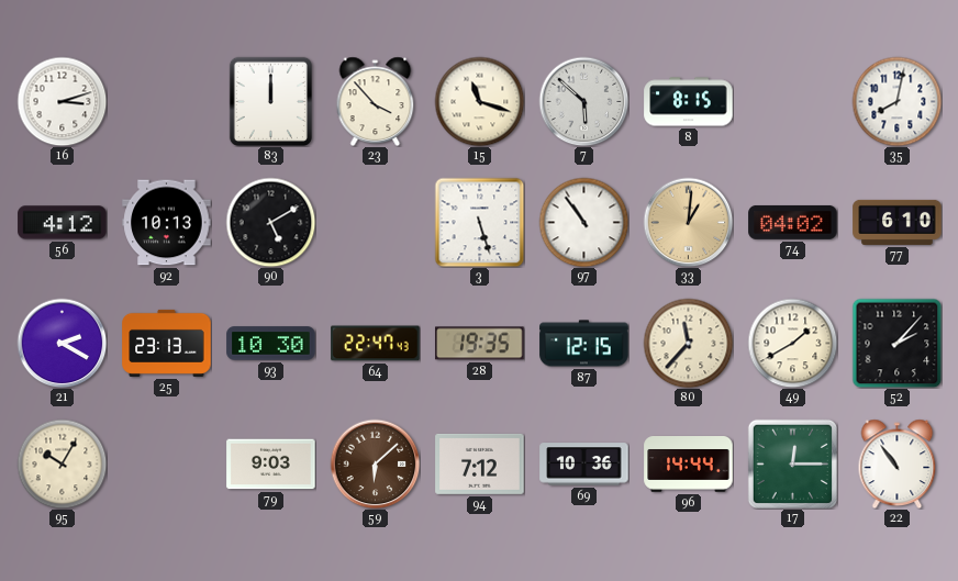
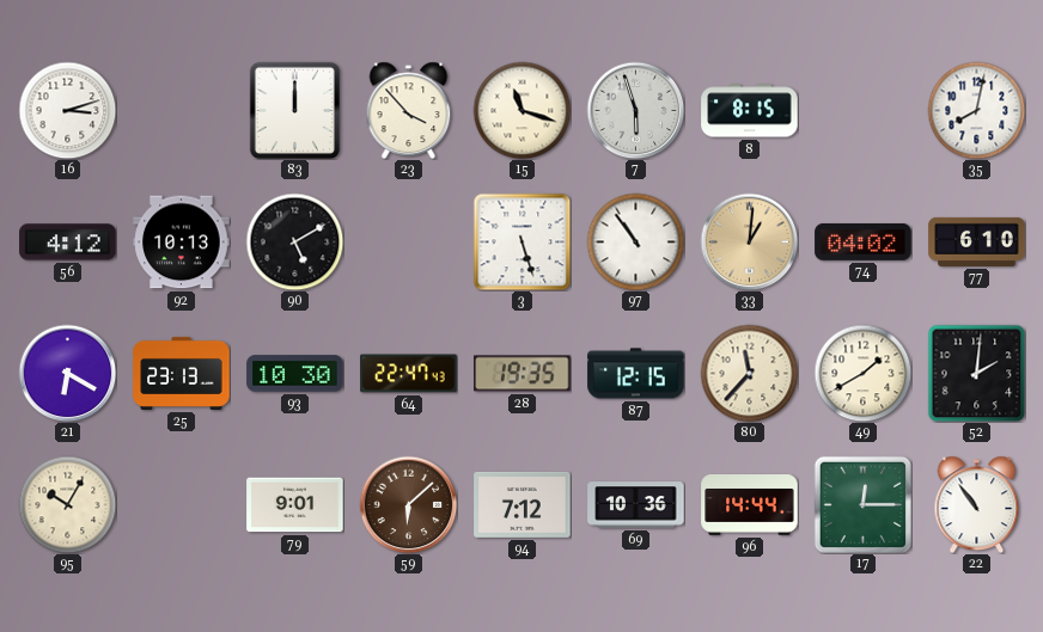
7: 5:52 -> 5:57 (635, 110)
21: 2:20 -> 6:20 (67, 373)
52: 2:07 -> 2:01 (976, 373)
79: 9:03 -> 9:01 (295, 505)
